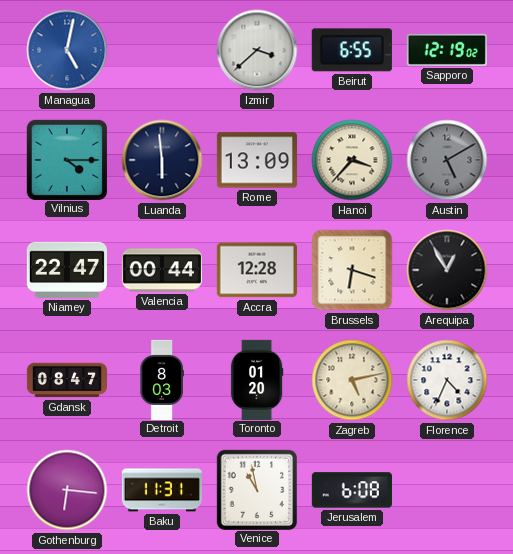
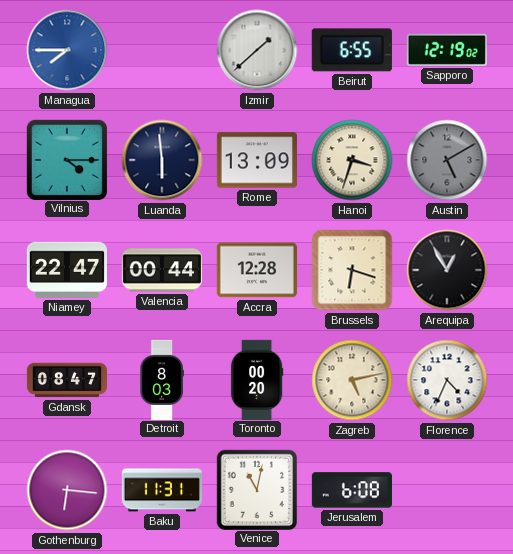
Managua: 5:02 -> 7:45 (67, 50)
Izmir: 3:38 -> 1:38 (257, 50)
Hanoi: 3:37 -> 3:33 (352, 160)
Toronto: 01:20 -> 00:20 (257, 379)
Venice: 10:58 -> 11:02 (256, 489)
